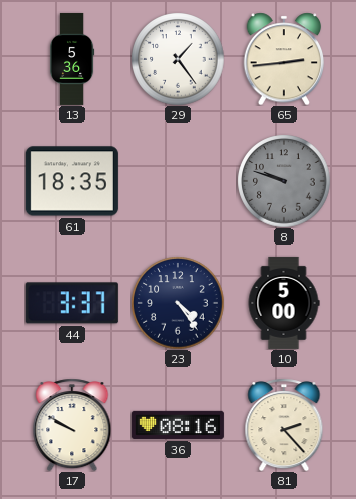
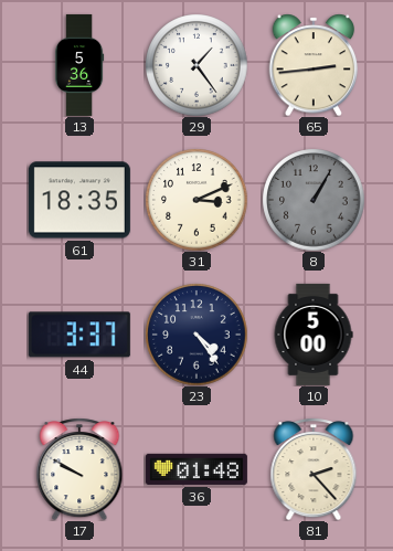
31: none -> 3:11 (197, 200)
8: 9:48 -> 1:05 (314, 200)
36: 08:16 -> 01:48 (197, 469)
